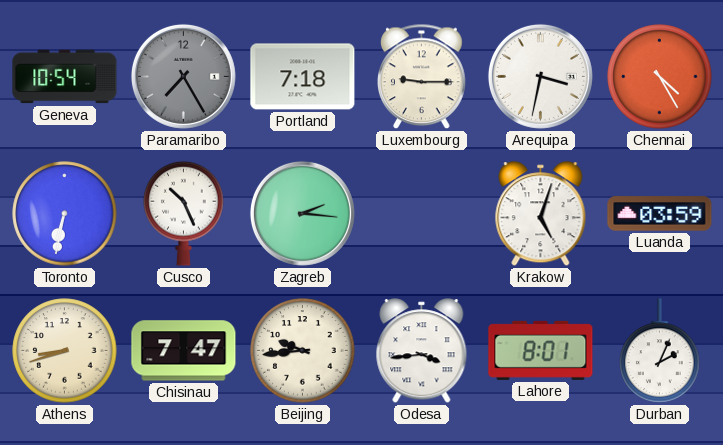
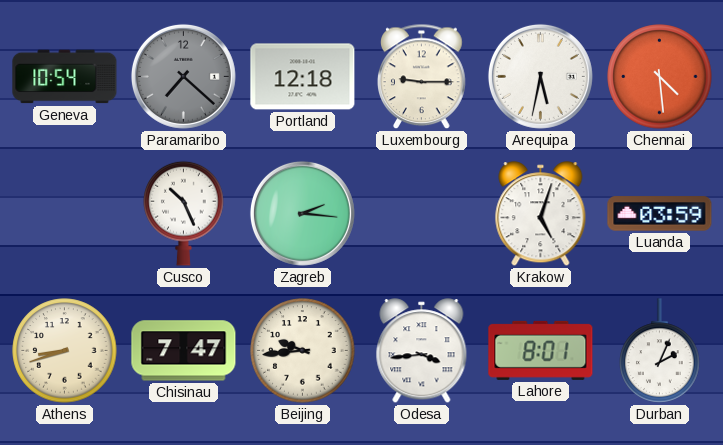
Paramaribo: 7:25 -> 7:22 (183, 76)
Portland: 7:18 -> 12:18 (303, 77)
Arequipa: 3:32 -> 5:32 (540, 76)
Chennai: 4:25 -> 4:29 (660, 77)
Toronto: 6:32 -> none (65, 214)
